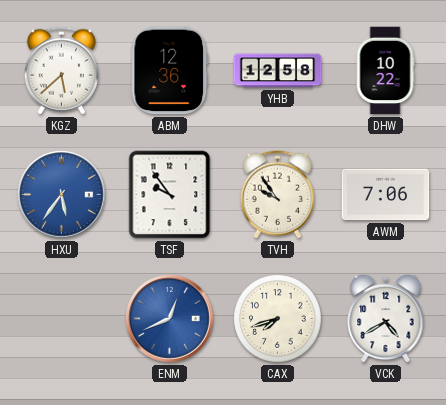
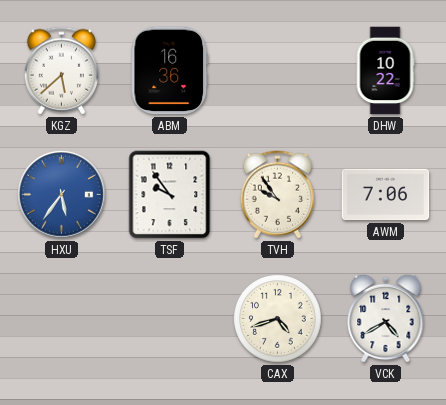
ABM: 12:36 -> 16:36 (169, 71)
YHB: 12:58 -> none (278, 71)
ENM: 12:41 -> none (170, 319)
CAX: 7:42 -> 4:42 (278, 319)
